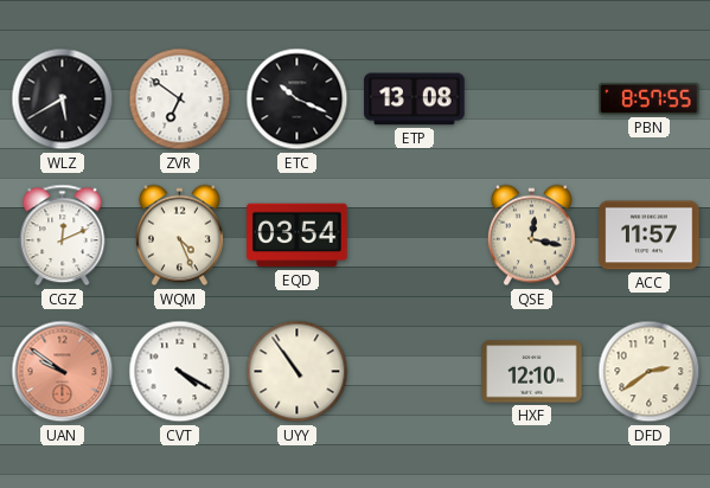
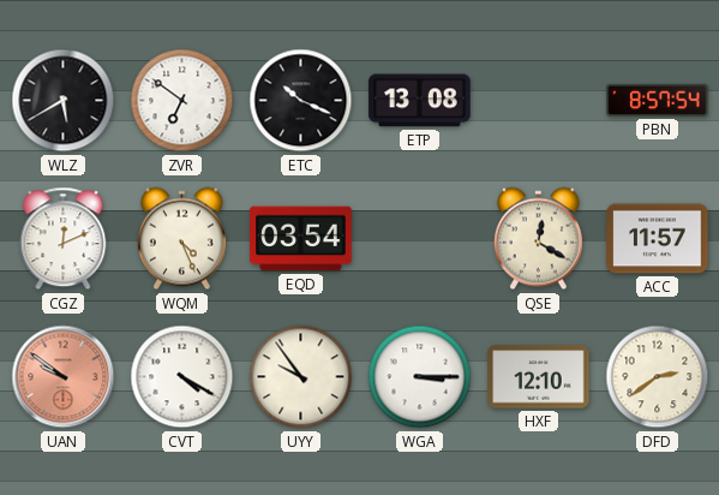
PBN: 8:57:55 -> 8:57:54 (658, 100)
QSE: 12:17 -> 12:20 (538, 239)
UYY: 10:54 -> 9:54 (301, 377)
WGA: none -> 3:15 (420, 377)
